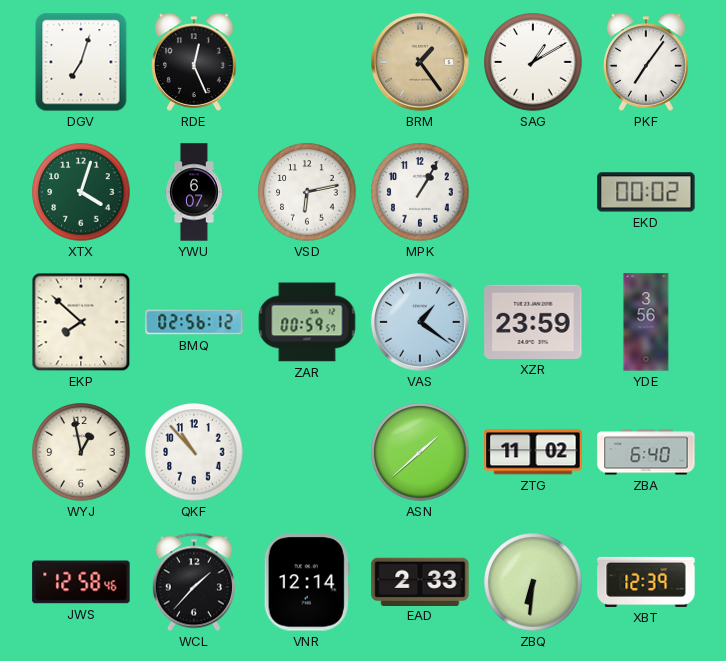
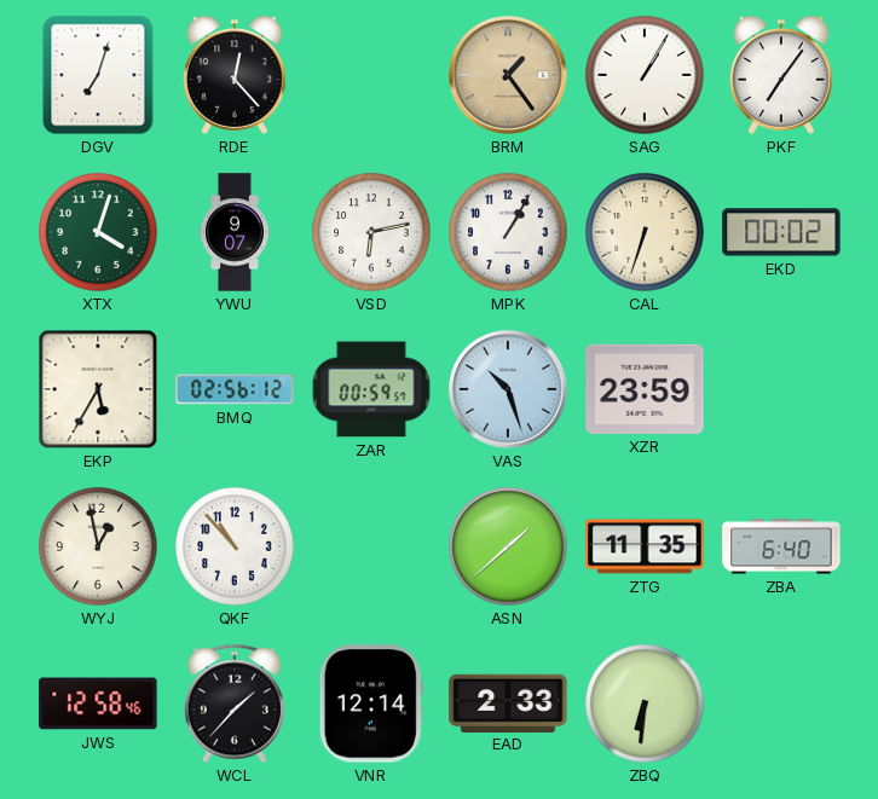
RDE: 12:26 -> 12:23 (236, 75)
SAG: 1:10 -> 1:05 (645, 75)
YWU: 6:07 -> 9:07 (236, 232)
CAL: none -> 6:33 (645, 232)
EKP: 7:52 -> 5:35 (98, 389)
VAS: 1:21 -> 10:27 (508, 389)
YDE: 3:56 -> none (646, 322)
ZTG: 11:02 -> 11:35 (645, 546)
XBT: 12:39 -> none (646, 582)
